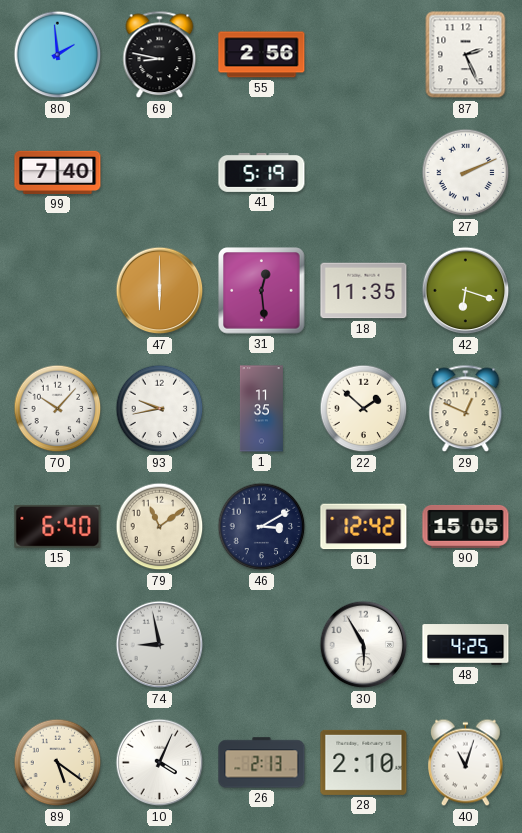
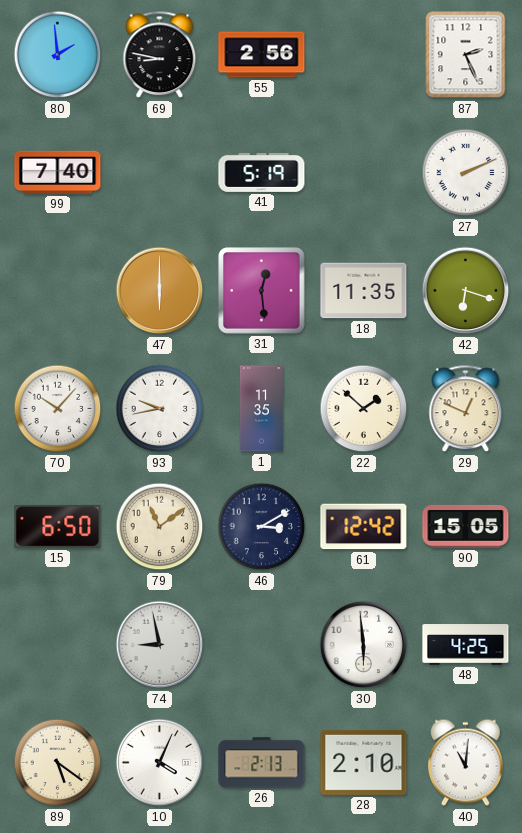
15: 6:40 -> 6:50 (58, 526)
30: 5:55 -> 5:59 (364, 645)
40: 11:03 -> 11:01 (466, 763)
